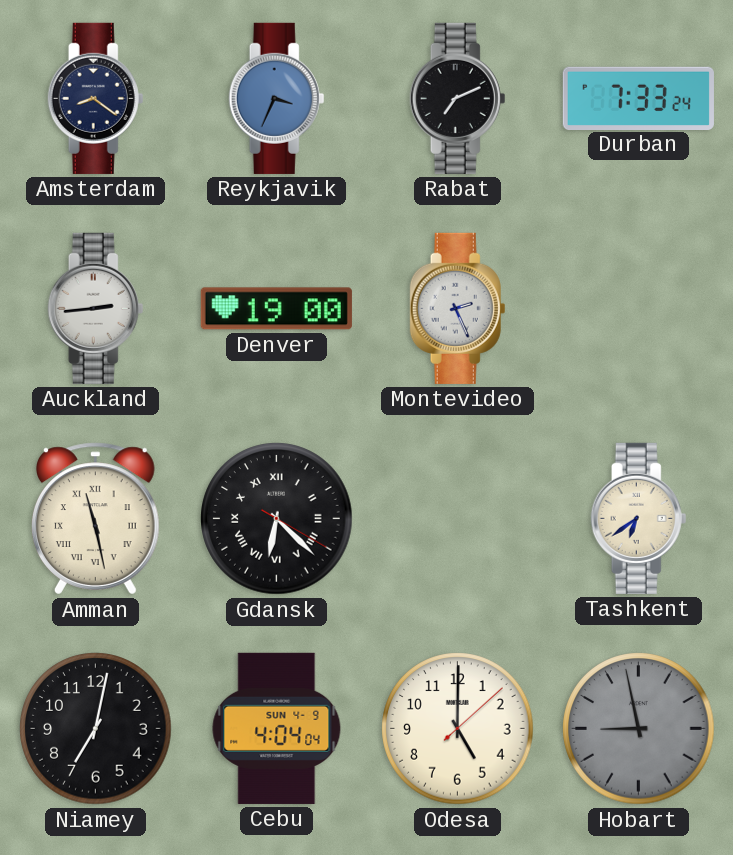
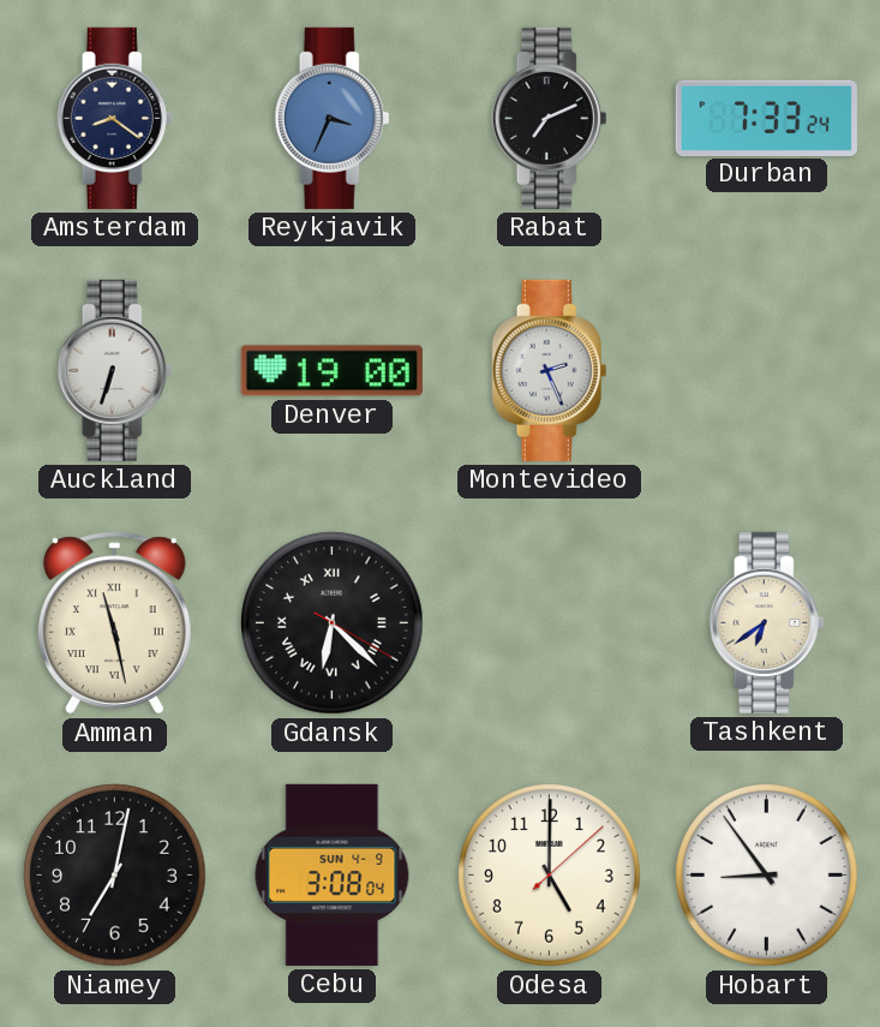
Auckland: 2:44 -> 6:33 (115, 370)
Cebu: 4:04 -> 3:08 (333, 874)
Hobart: 8:58 -> 8:54 (767, 876)
Hobart dial: grey -> white (767, 876)
